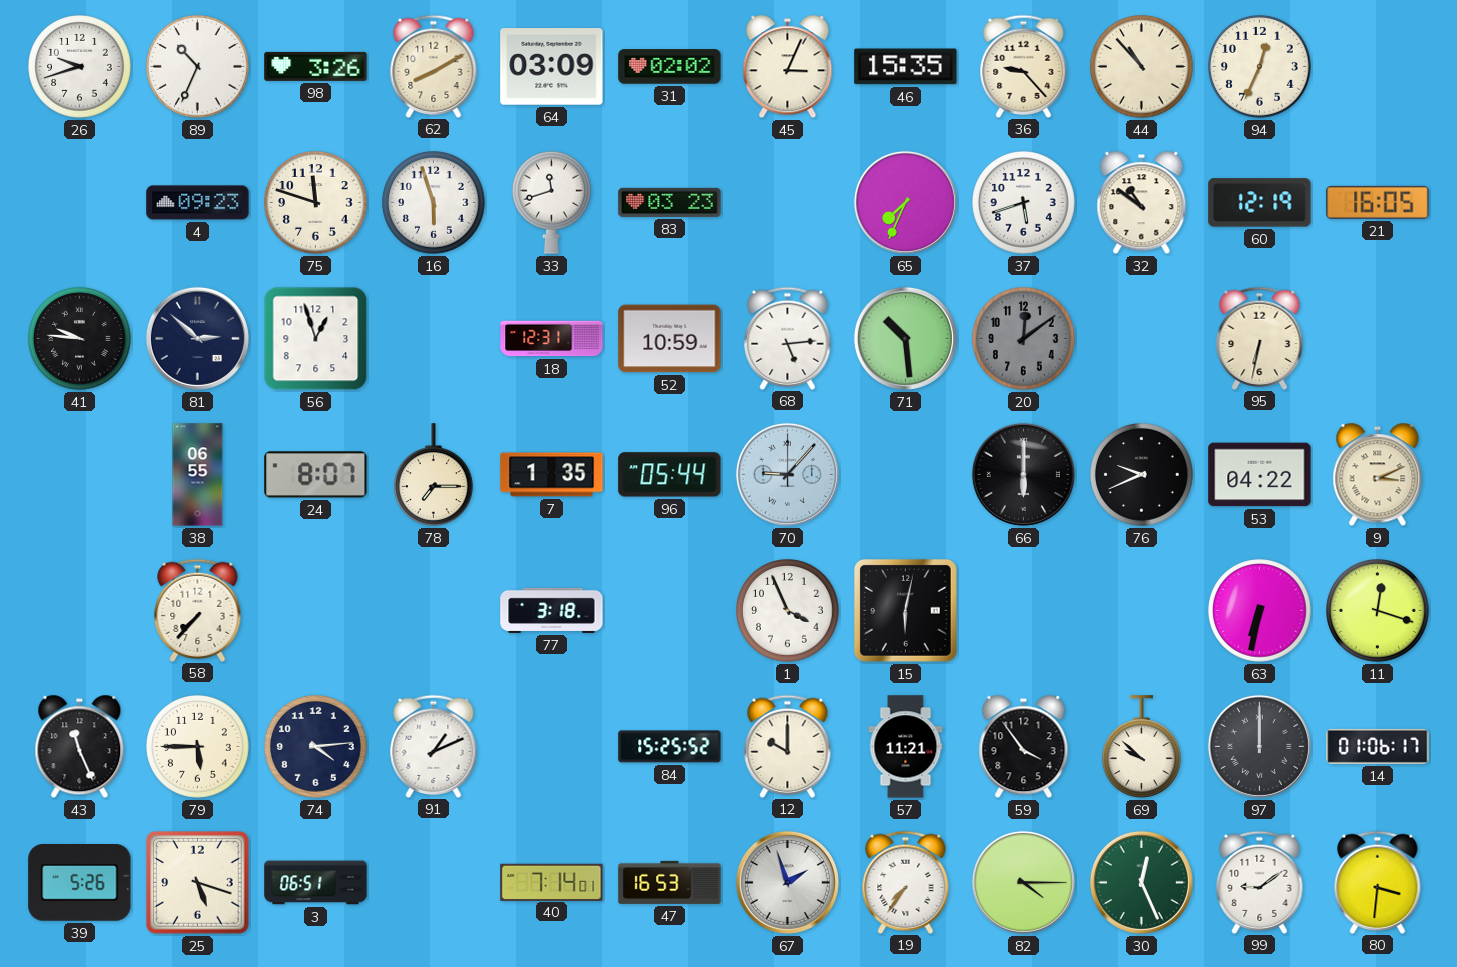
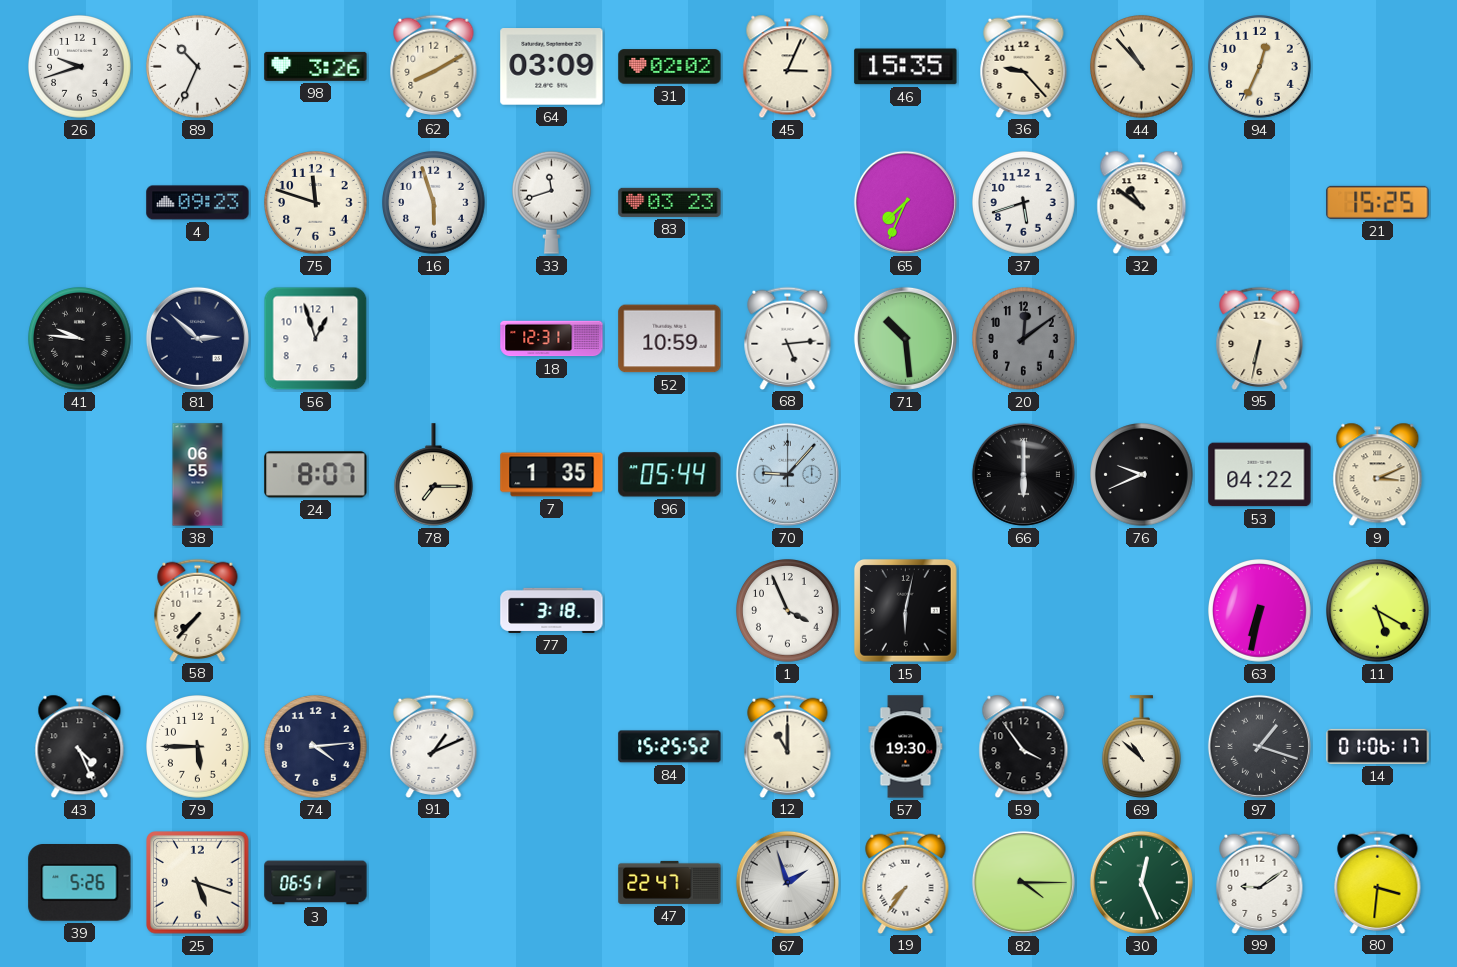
60: 12:19 -> none (1260, 203)
21: 16:05 -> 15:25 (1378, 202)
11: 12:18 -> 5:20 (1378, 611)
43: 11:26 -> 4:26 (80, 747)
12: 10:00 -> 11:00 (788, 746)
57: 11:21 -> 19:30 (906, 747)
69: 9:52 -> 10:52 (1142, 747)
97: 12:00 -> 1:18 (1259, 746)
40: 7:14 -> none (552, 882)
47: 16:53 -> 22:47 (670, 882)
